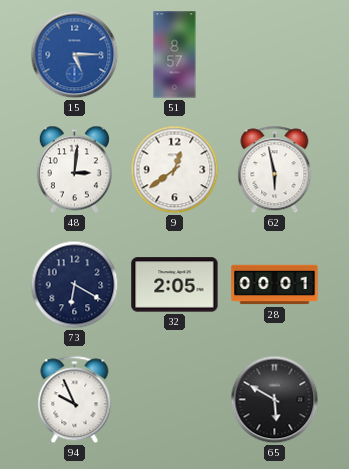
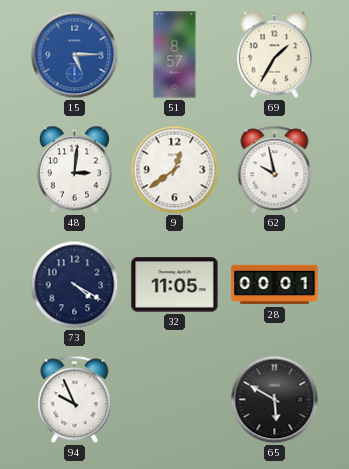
69: none -> 1:35 (274, 55)
62: 5:58 -> 9:58 (275, 170)
73: 6:20 -> 4:20 (75, 285)
32: 2:05 -> 11:05 (175, 285)
